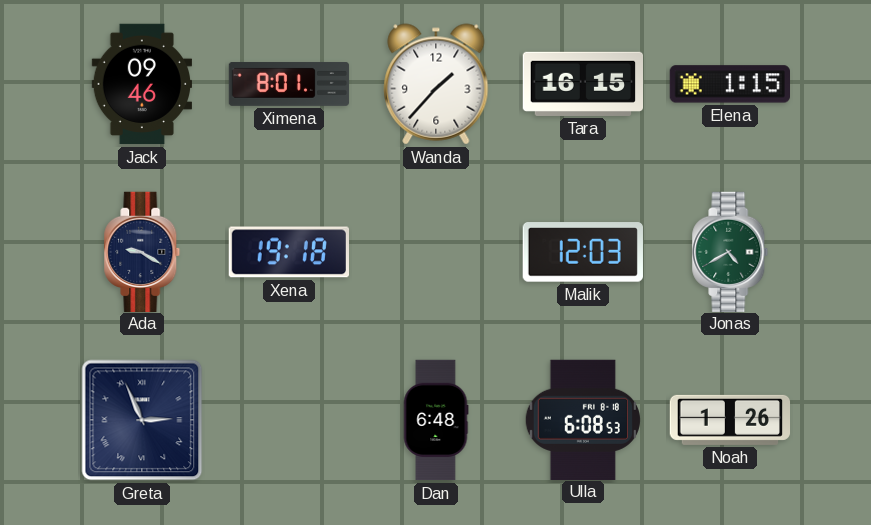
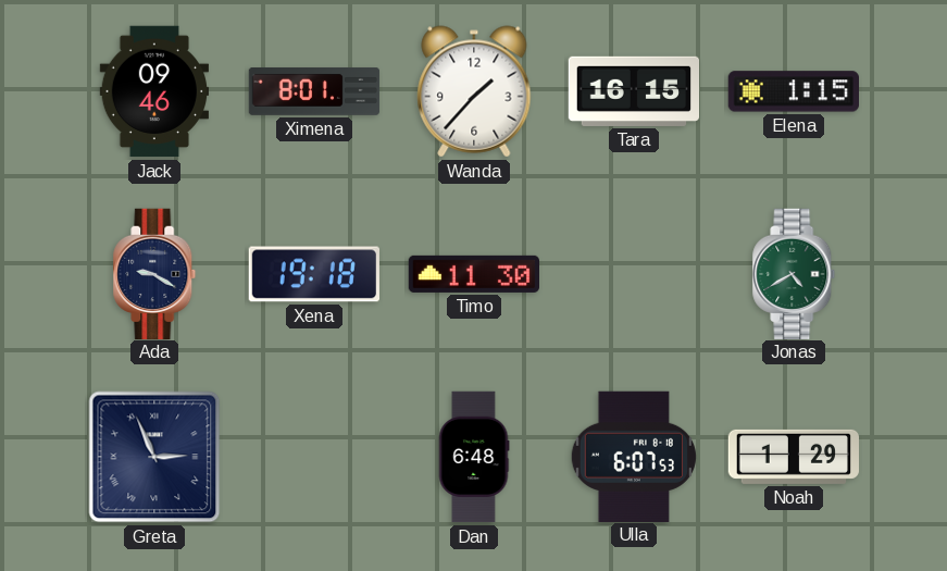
Timo: none -> 11:30 (474, 274)
Malik: 12:03 -> none (583, 252)
Ulla: 6:08 -> 6:07 (633, 456)
Noah: 1:26 -> 1:29 (794, 457)
